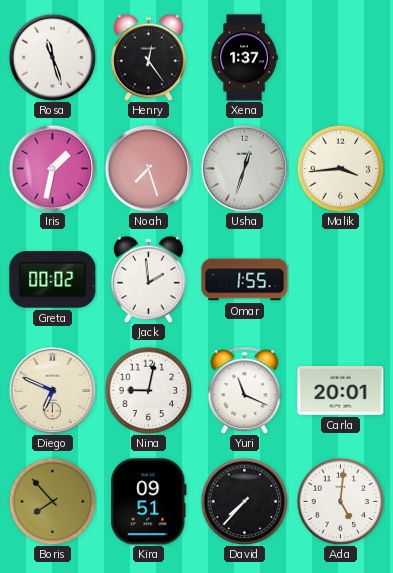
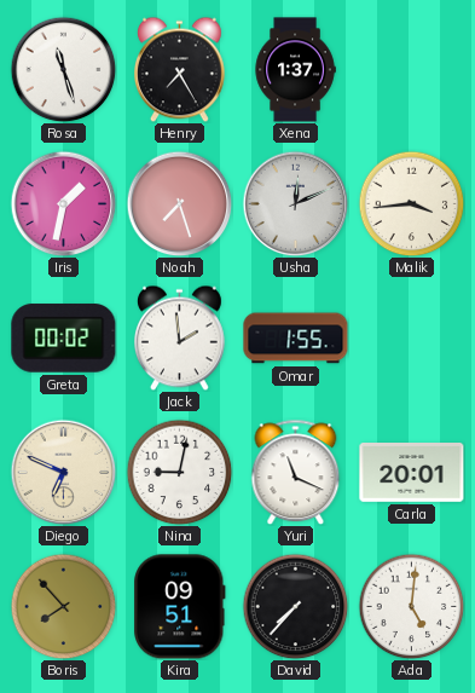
Henry: 12:24 -> 7:25 (180, 69)
Usha: 12:33 -> 12:11 (295, 203)
